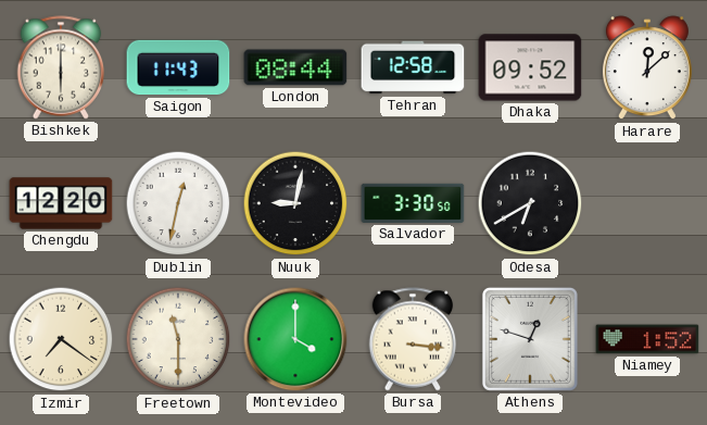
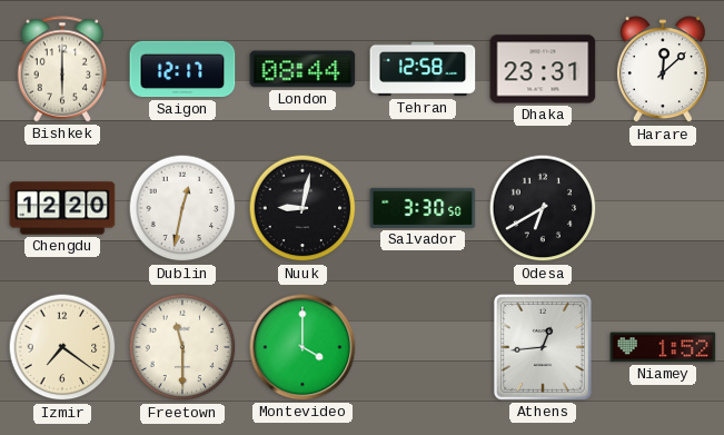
Saigon: 11:43 -> 12:17 (182, 69)
Dhaka: 09:52 -> 23:31 (543, 69)
Bursa: 3:16 -> none (413, 339)
Athens: 12:48 -> 12:44 (543, 347)
